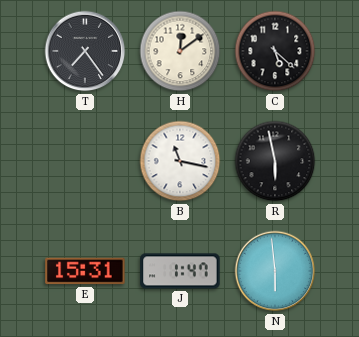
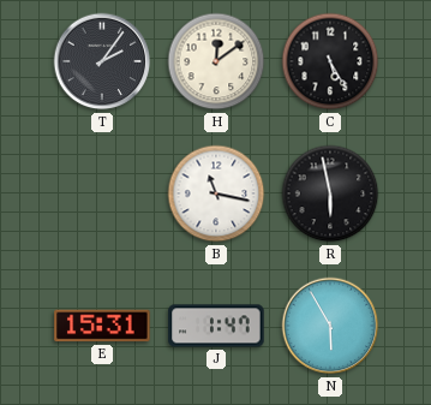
T: 7:24 -> 2:06 (102, 61)
C: 5:22 -> 5:25 (330, 61)
N: 5:59 -> 5:55 (330, 326)
